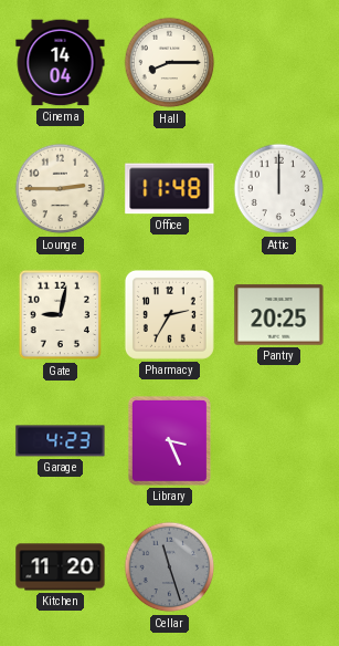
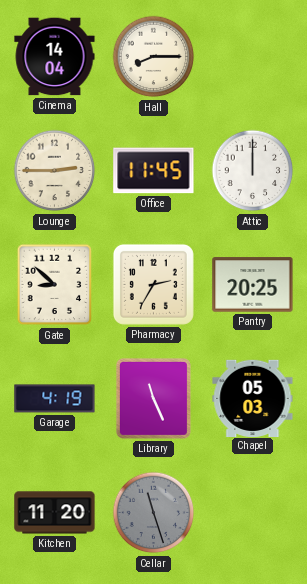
Office: 11:48 -> 11:45 (154, 171)
Gate: 9:02 -> 8:52 (55, 285)
Garage: 4:23 -> 4:19 (55, 399)
Library: 3:26 -> 11:26 (153, 398)
Chapel: none -> 05:03 (253, 398)
